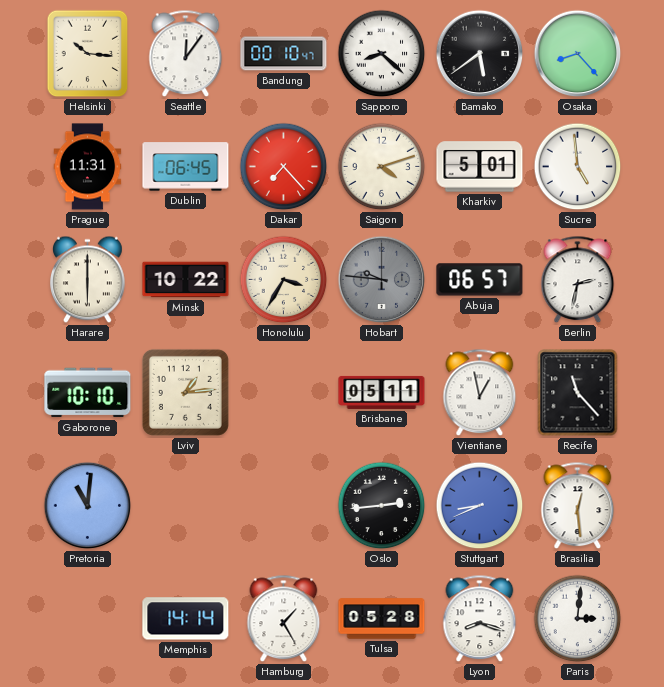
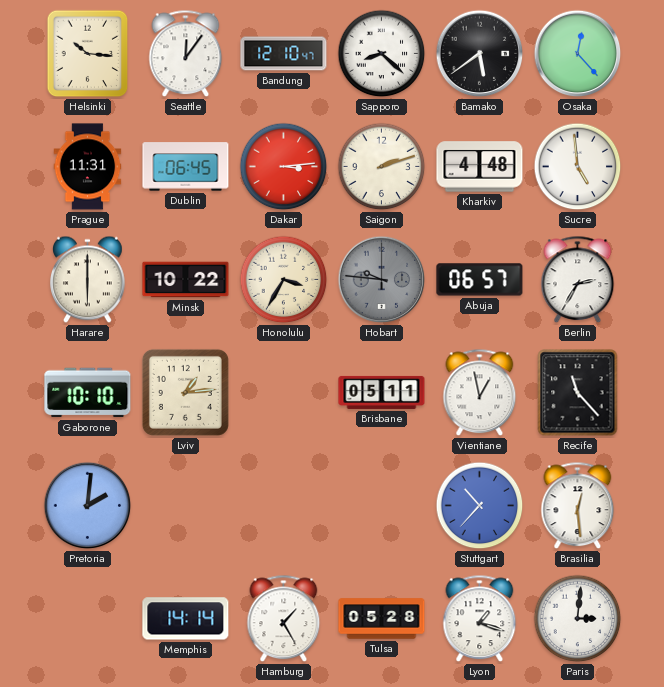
Bandung: 00:10 -> 12:10 (284, 54)
Osaka: 8:23 -> 12:23 (578, 54)
Dakar: 7:23 -> 3:14 (284, 167)
Saigon: 4:12 -> 2:12 (382, 167)
Kharkiv: 5:01 -> 4:48 (480, 167)
Berlin: 2:32 -> 2:35 (578, 280)
Pretoria: 11:01 -> 2:01 (88, 506)
Oslo: 2:44 -> none (382, 506)
Stuttgart: 8:41 -> 10:37 (480, 506)
Lyon: 8:18 -> 1:18 (480, 619)
